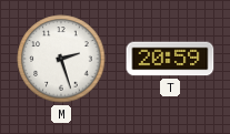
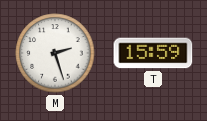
T: 20:59 -> 15:59 (153, 53)
